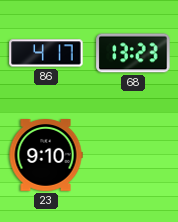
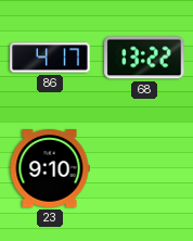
68: 13:23 -> 13:22 (144, 58)
